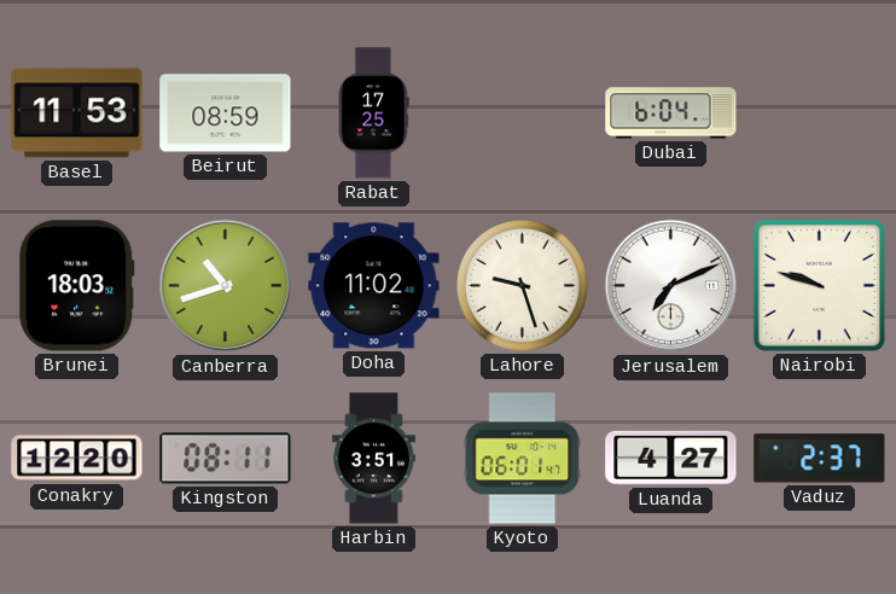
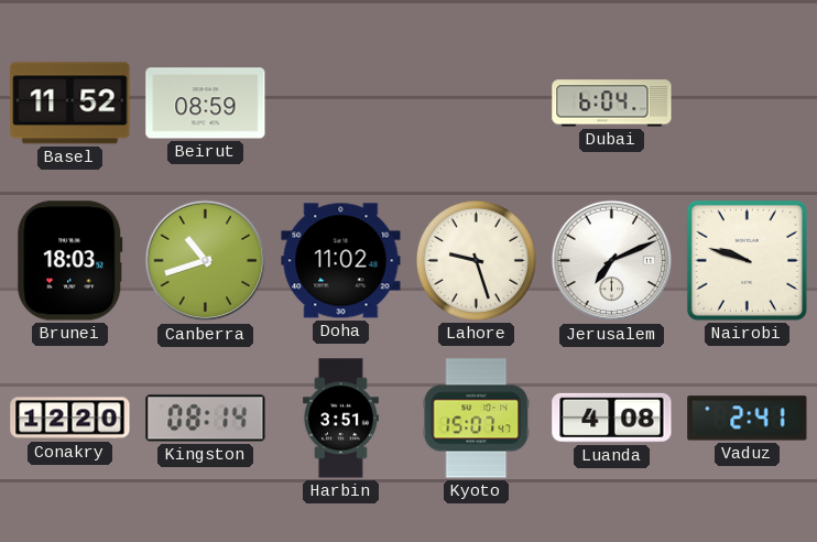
Basel: 11:53 -> 11:52 (70, 104)
Rabat: 17:25 -> none (374, 113)
Kingston: 08:11 -> 08:14 (206, 419)
Kyoto: 06:01 -> 15:07 (477, 419)
Luanda: 4:27 -> 4:08 (612, 418)
Vaduz: 2:37 -> 2:41 (748, 419)
